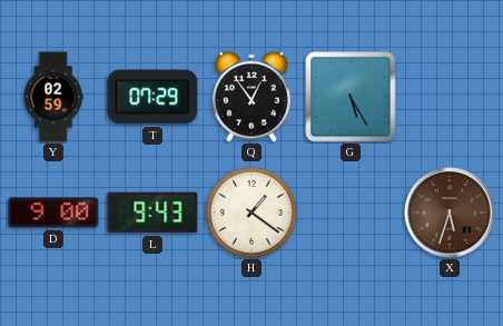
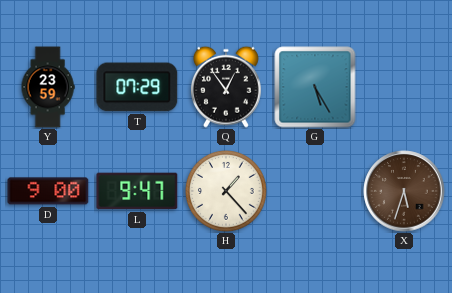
Y: 02:59 -> 23:59 (48, 87)
L: 9:43 -> 9:47 (137, 191)
H: 1:21 -> 1:23 (227, 192)
